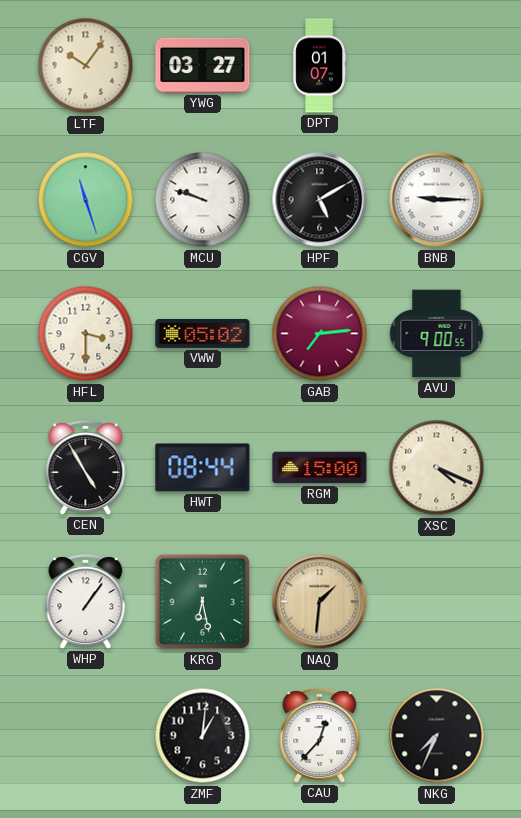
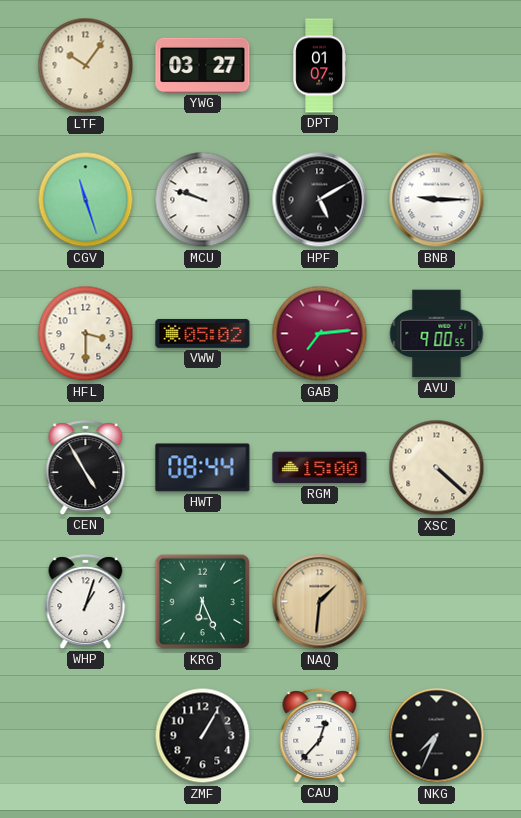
XSC: 4:19 -> 4:22 (437, 468)
WHP: 1:06 -> 1:03 (86, 602)
KRG: 6:28 -> 6:26 (203, 602)
ZMF: 1:01 -> 1:05 (203, 736)
